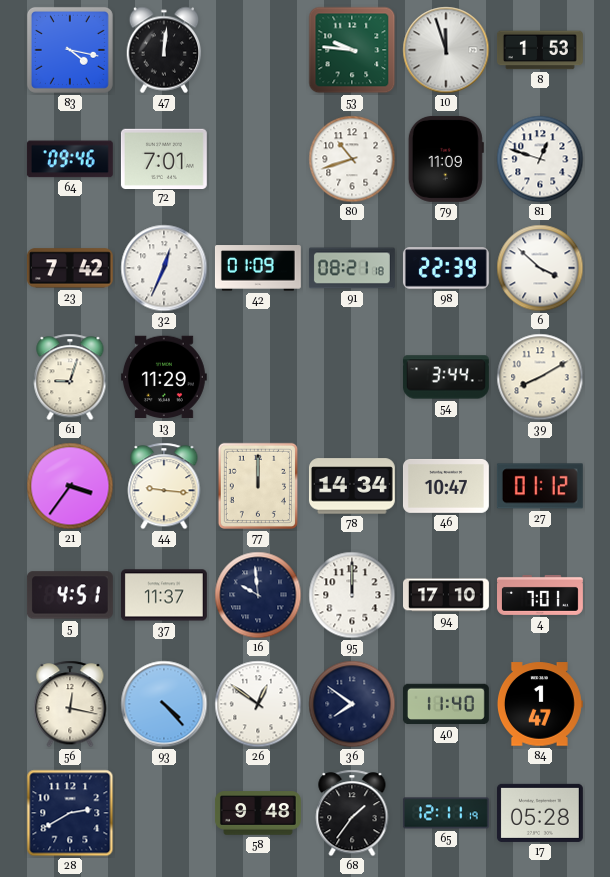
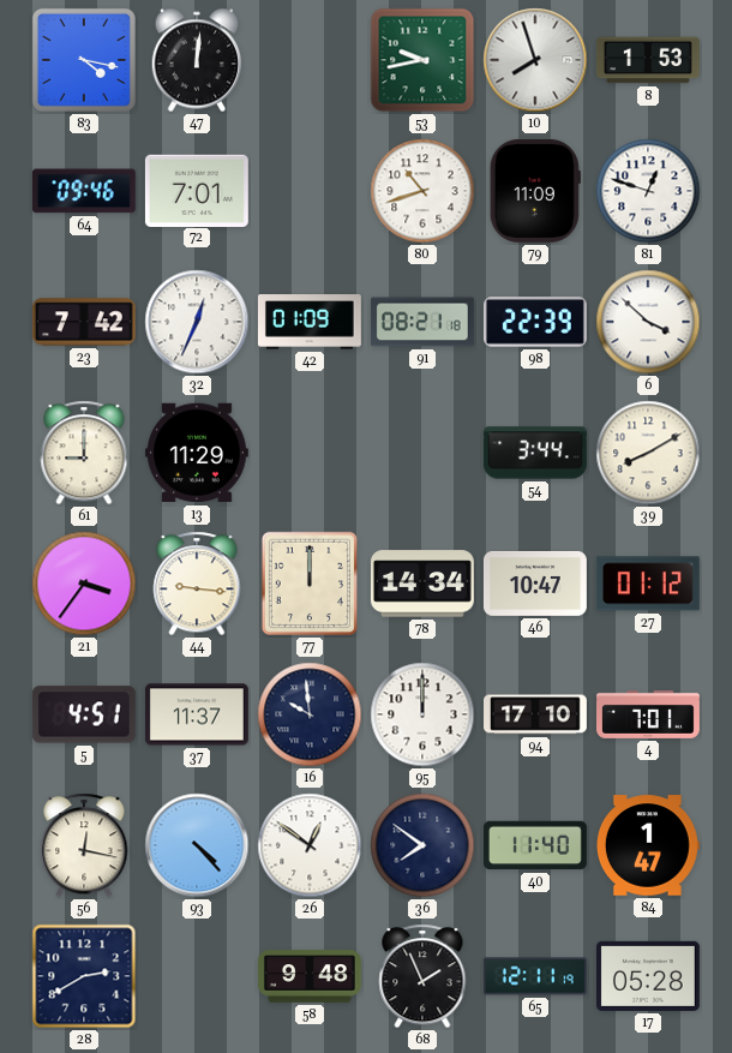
53: 9:46 -> 9:43 (422, 60)
10: 11:57 -> 7:57 (535, 60)
61: 9:03 -> 9:00 (84, 453)
68: 1:36 -> 1:56 (422, 976)
